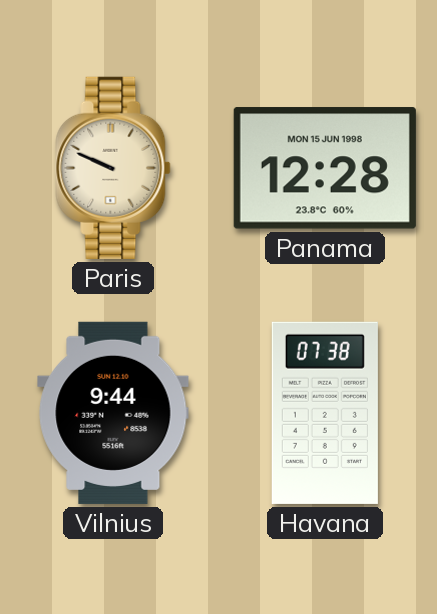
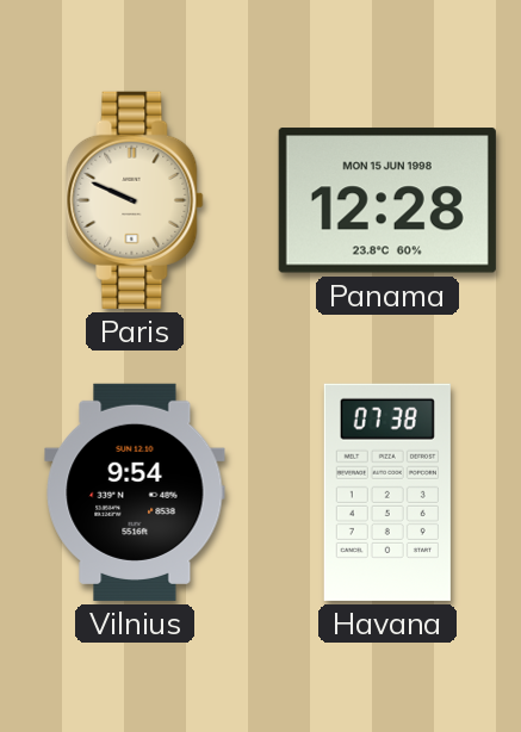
Vilnius: 9:44 -> 9:54 (135, 492)
